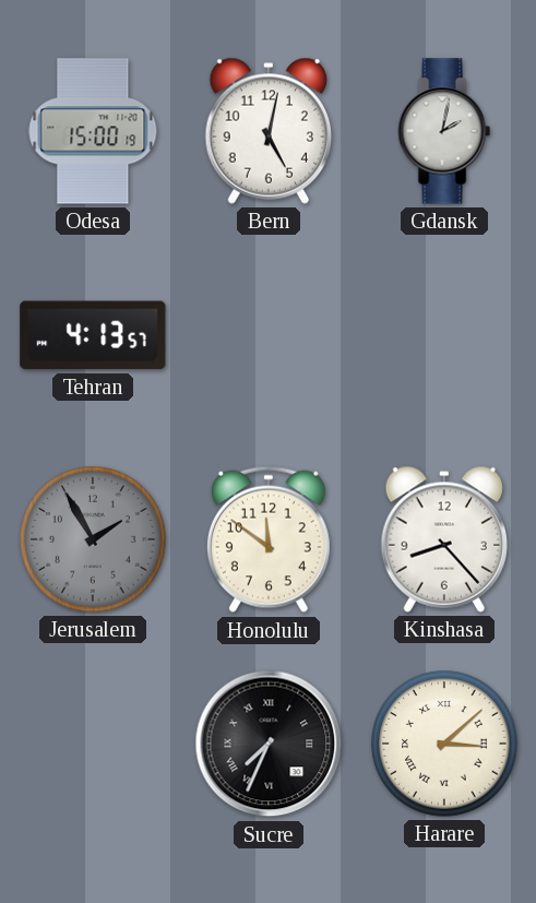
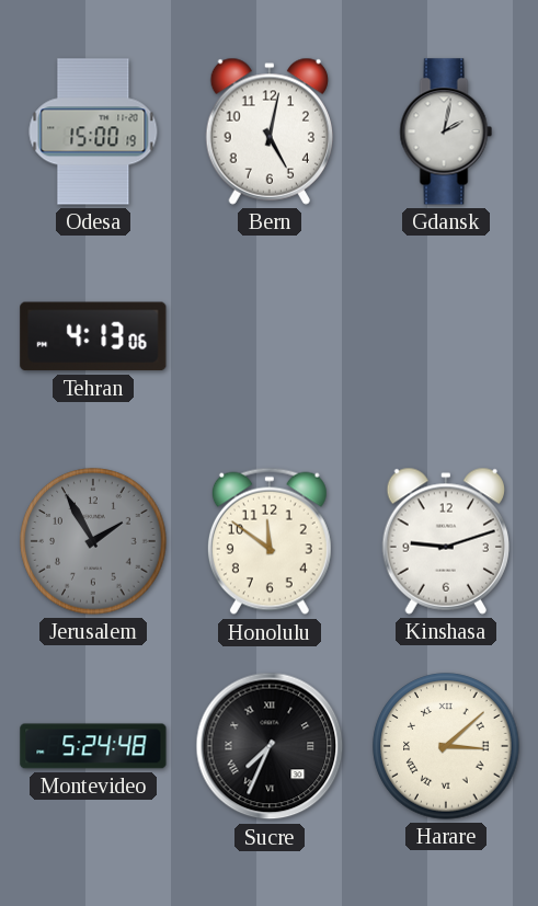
Tehran: 4:13:57 -> 4:13:06 (93, 336)
Kinshasa: 8:23 -> 9:12 (445, 541)
Montevideo: none -> 5:24 (93, 746)
